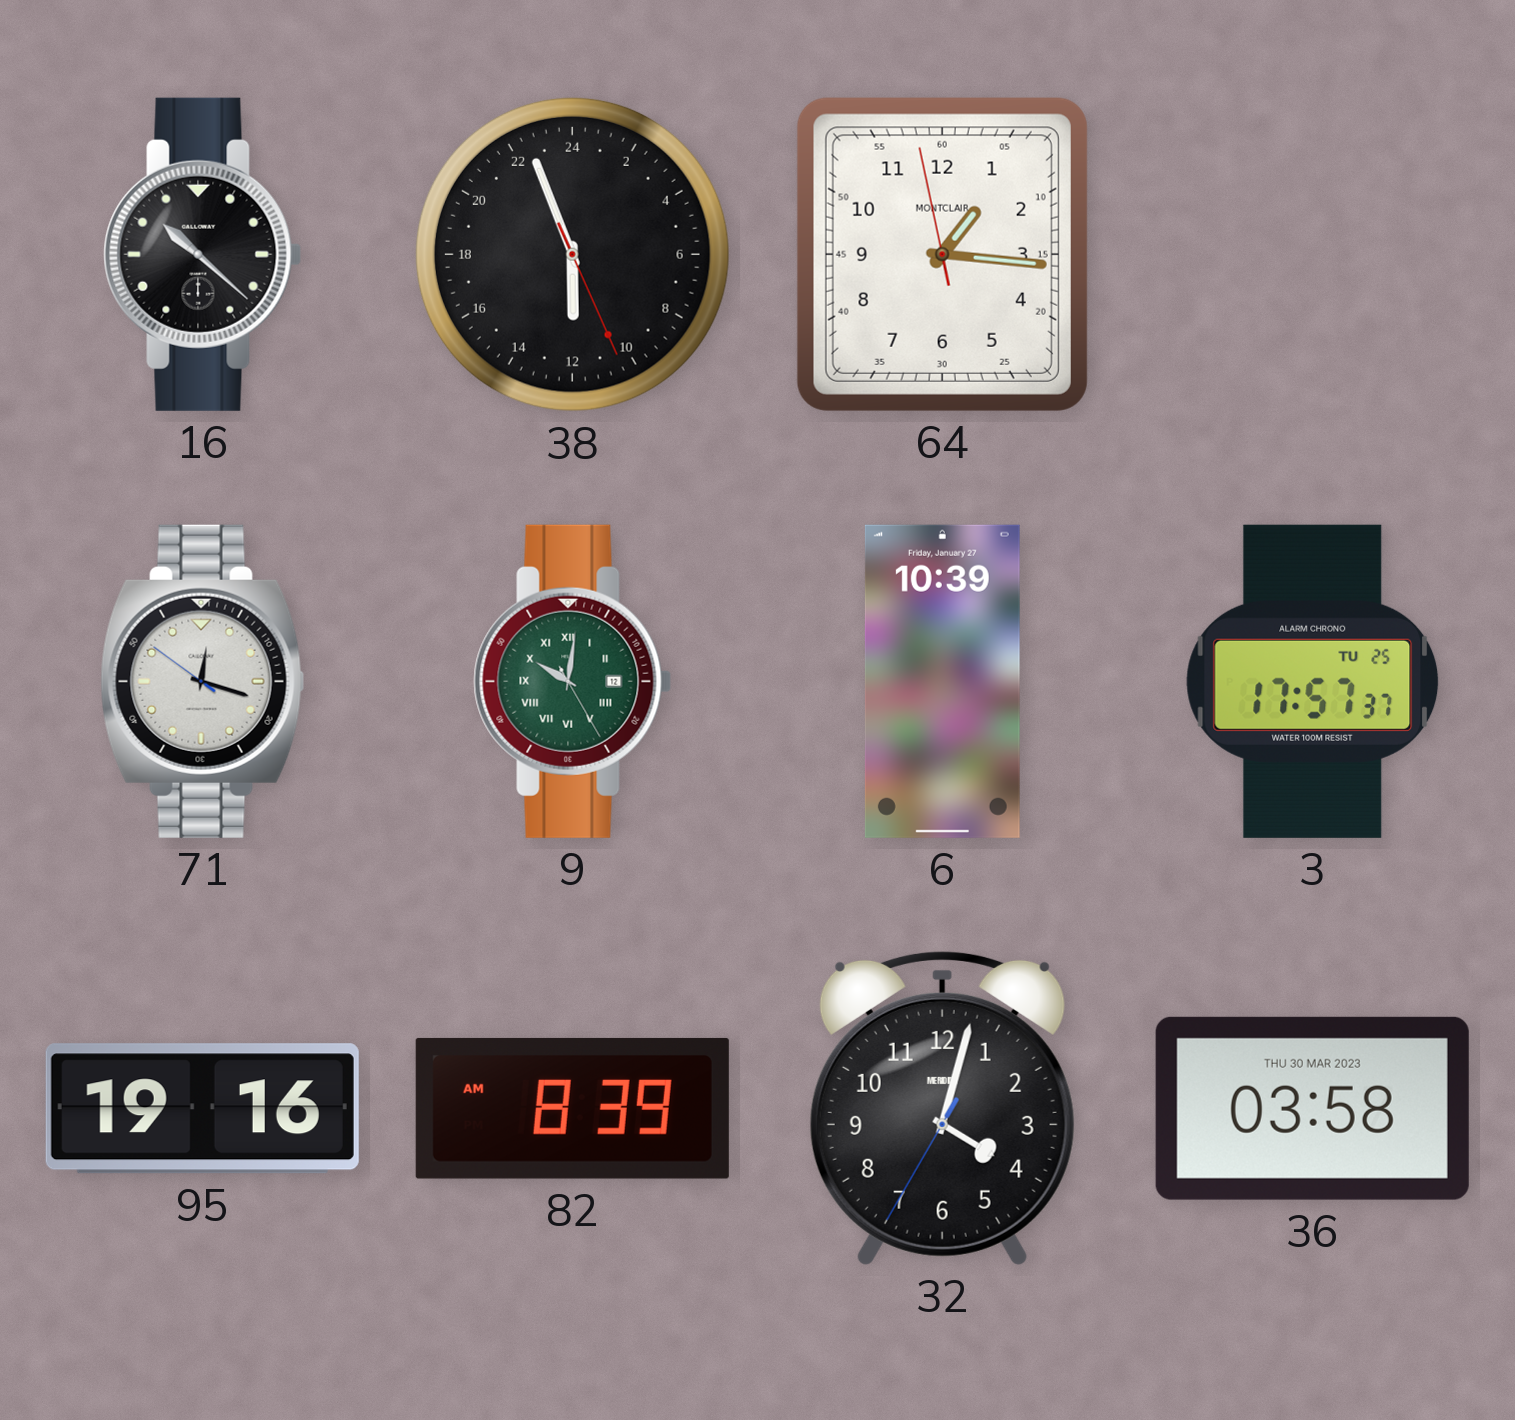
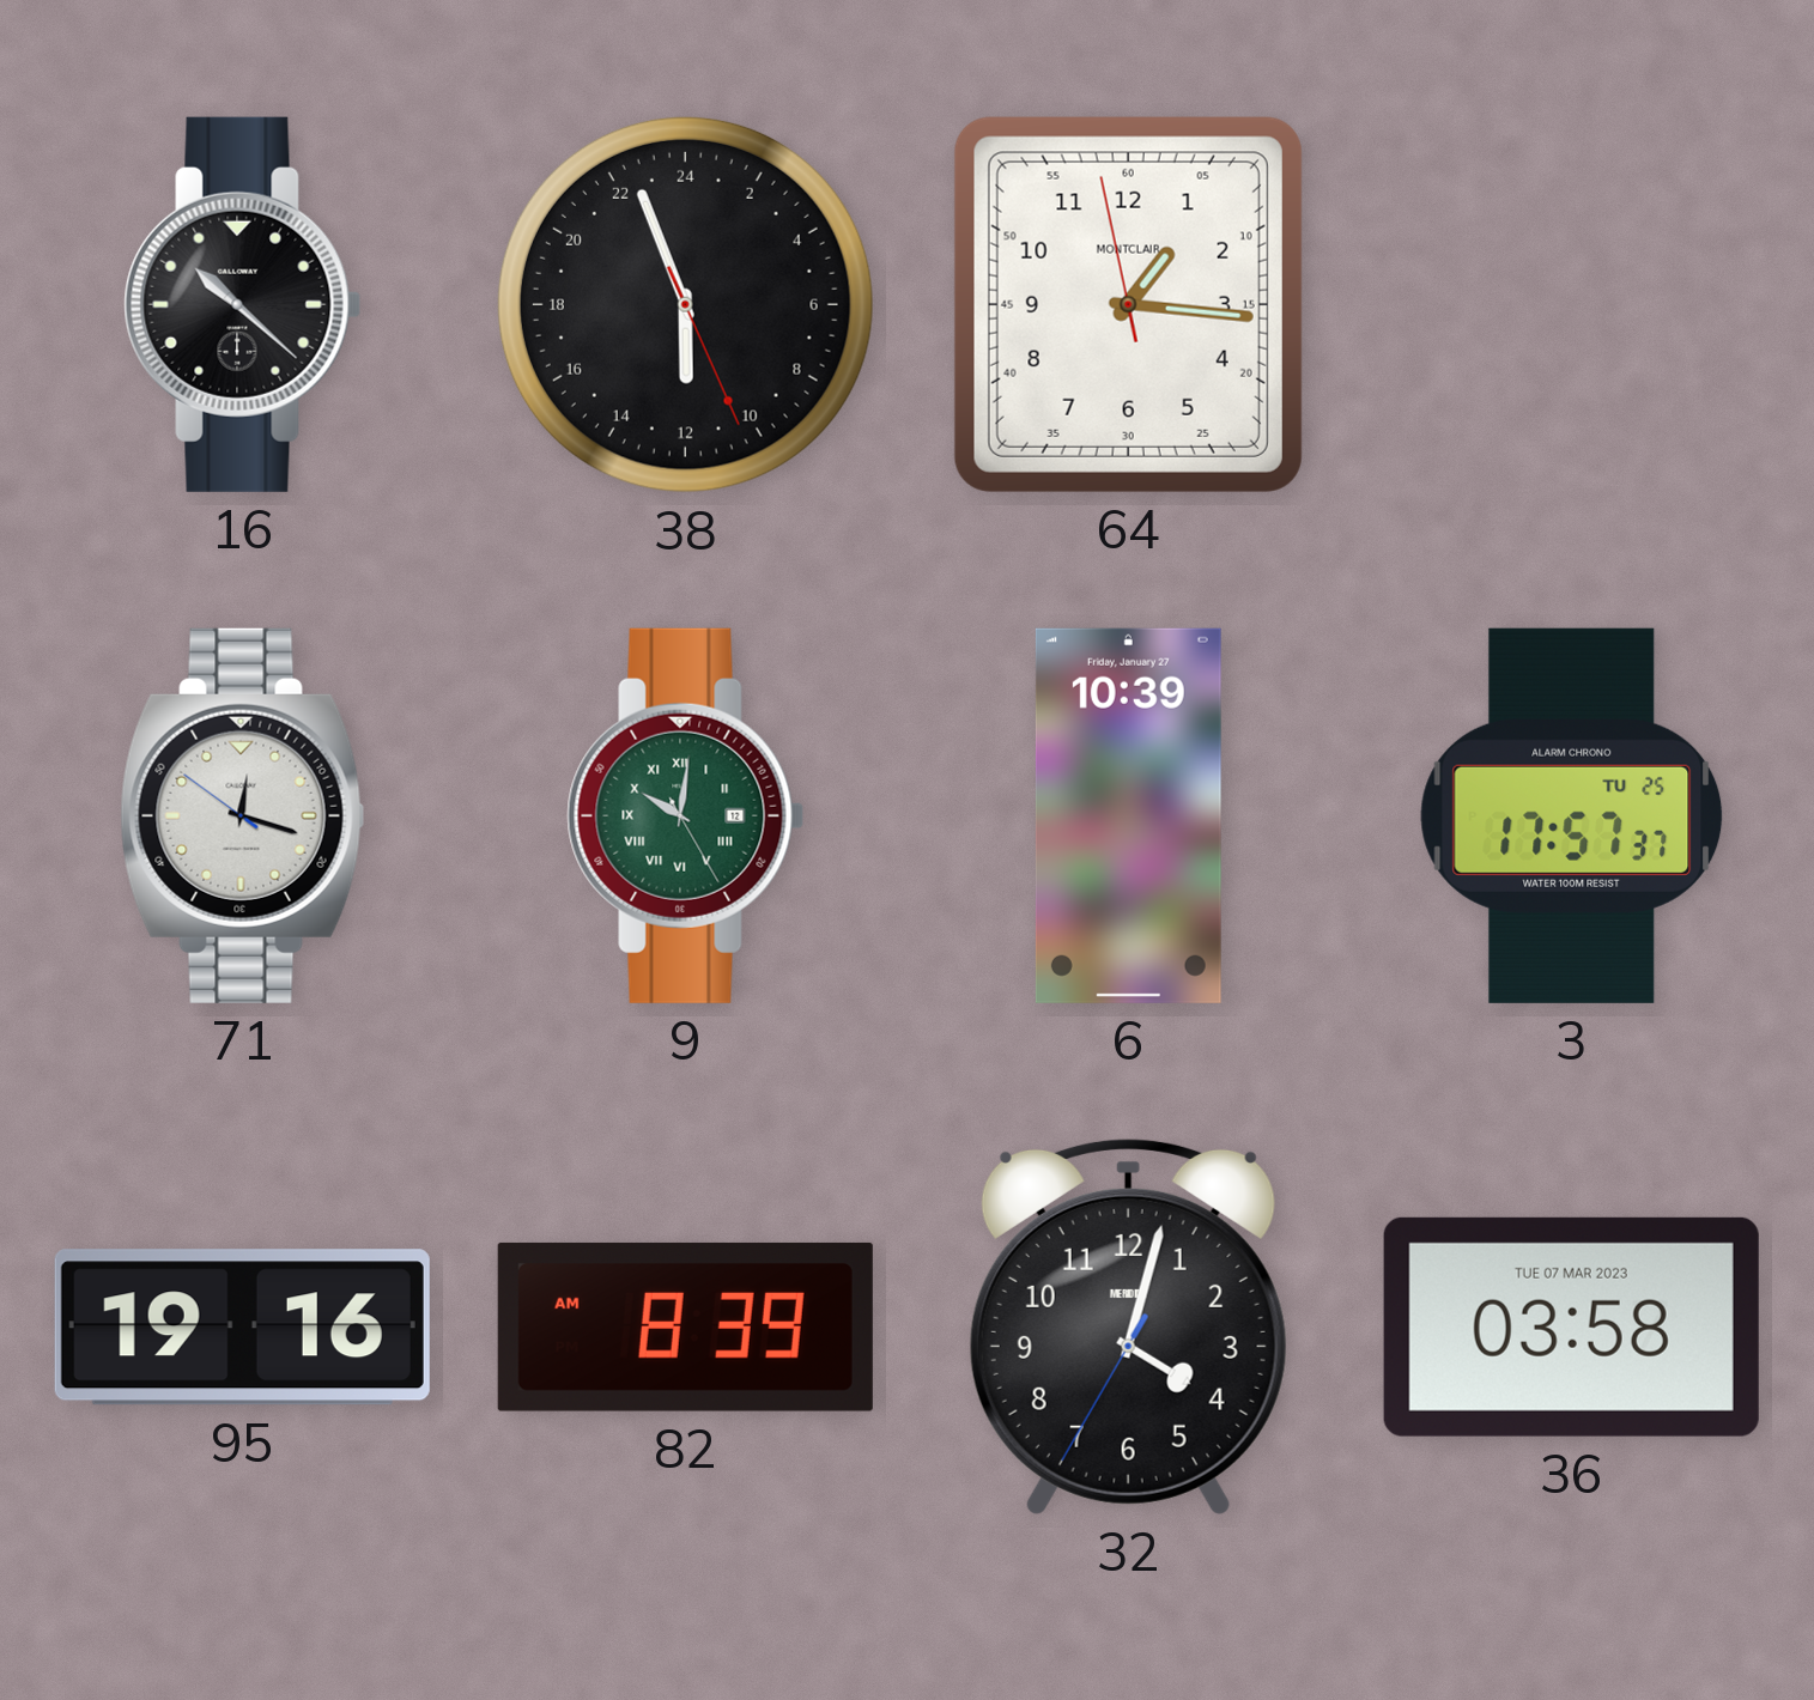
36 date: THU 30 MAR 2023 -> TUE 07 MAR 2023 (1571, 1326)
